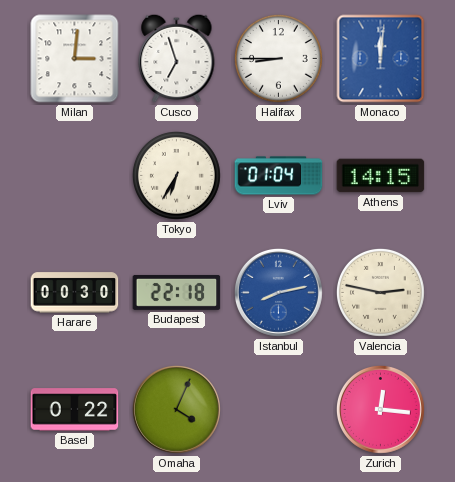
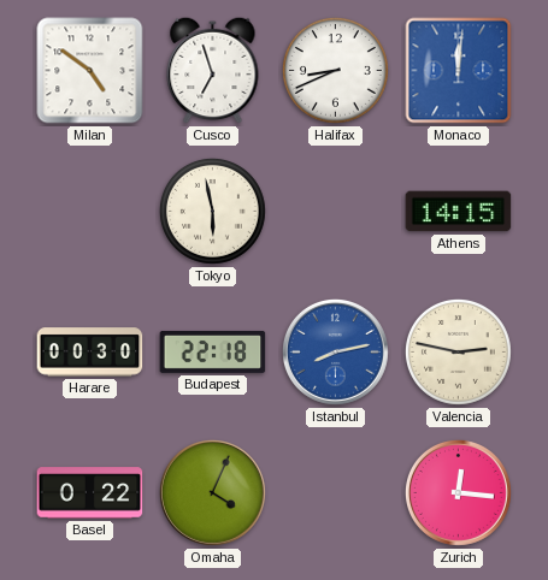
Milan: 3:01 -> 4:51 (90, 71)
Halifax: 8:45 -> 8:41 (335, 70)
Tokyo: 6:35 -> 5:58 (212, 211)
Lviv: 01:04 -> none (279, 176)
